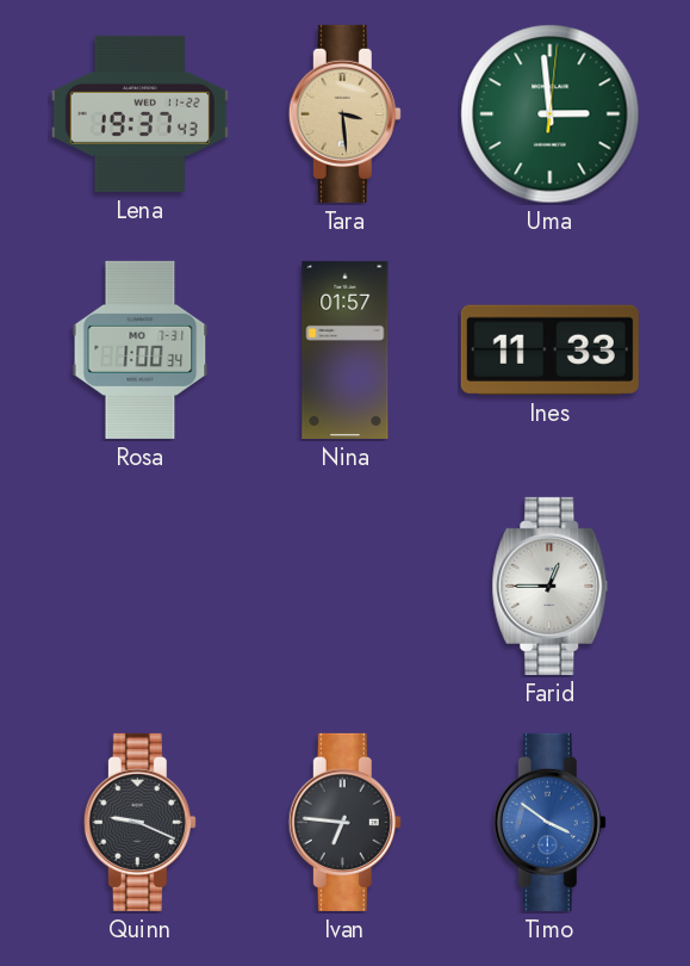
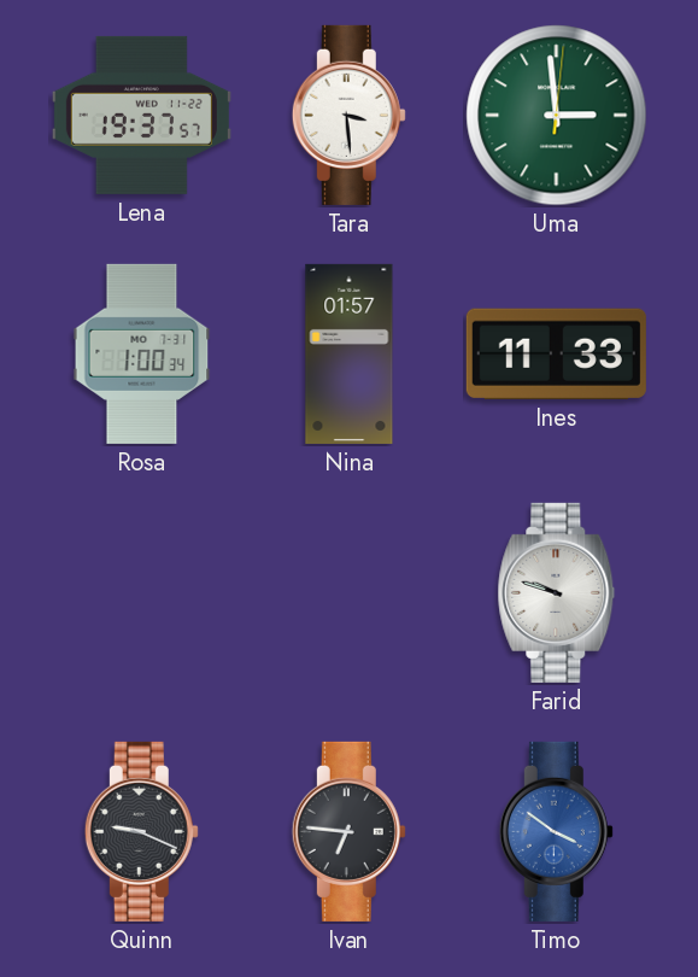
Lena: 19:37:43 -> 19:37:57 (141, 115)
Tara dial: champagne -> white (348, 115)
Farid: 12:45 -> 9:48 (557, 592)
